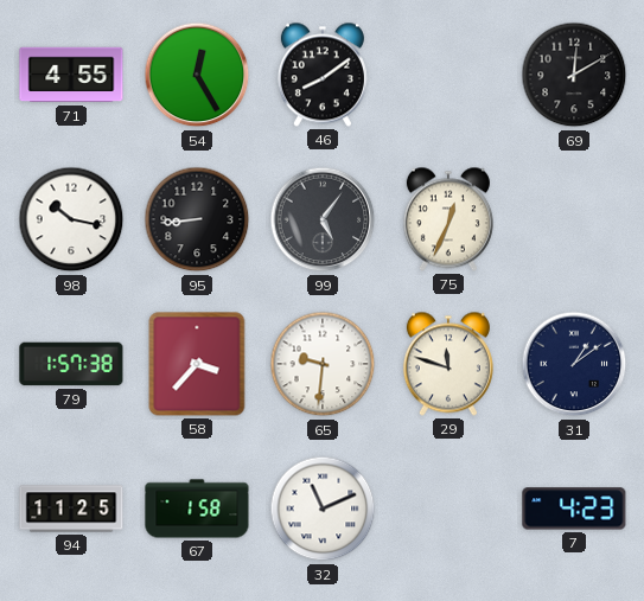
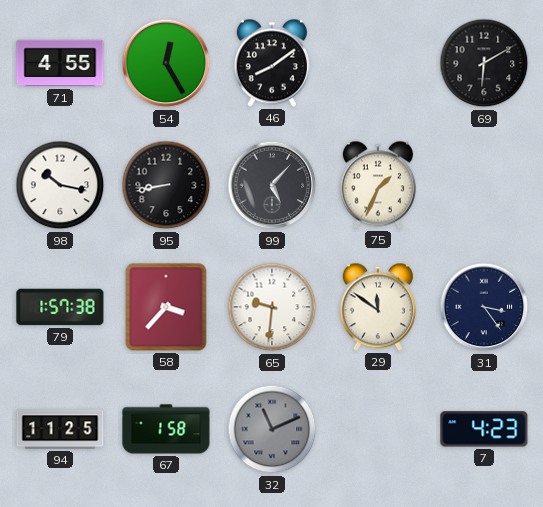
69: 12:10 -> 6:10 (484, 63)
95: 8:44 -> 8:43 (166, 185)
99: 5:06 -> 5:07 (272, 185)
75: 12:34 -> 1:34 (378, 185)
29: 11:48 -> 11:51 (378, 307)
31: 1:09 -> 3:24 (484, 307)
32 dial: white -> grey (272, 429)
